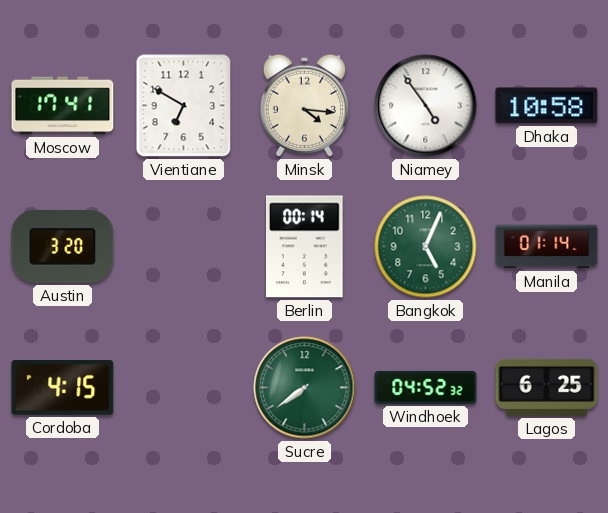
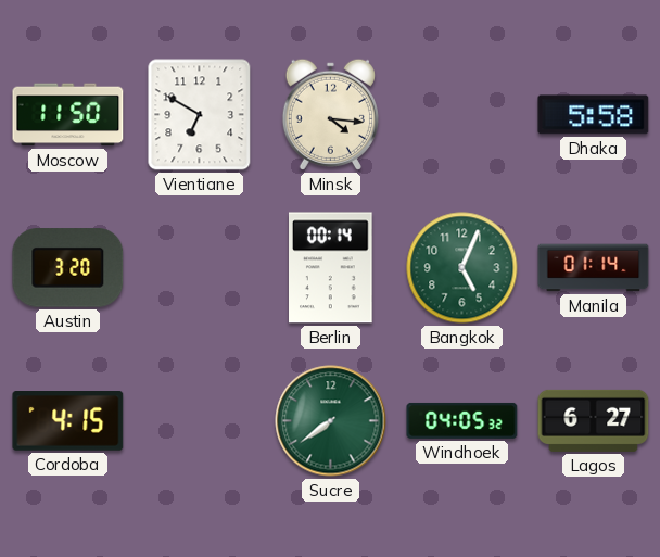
Moscow: 17:41 -> 11:50 (68, 115)
Niamey: 4:54 -> none (426, 106)
Dhaka: 10:58 -> 5:58 (594, 115)
Windhoek: 04:52 -> 04:05 (462, 420)
Lagos: 6:25 -> 6:27 (594, 420)
